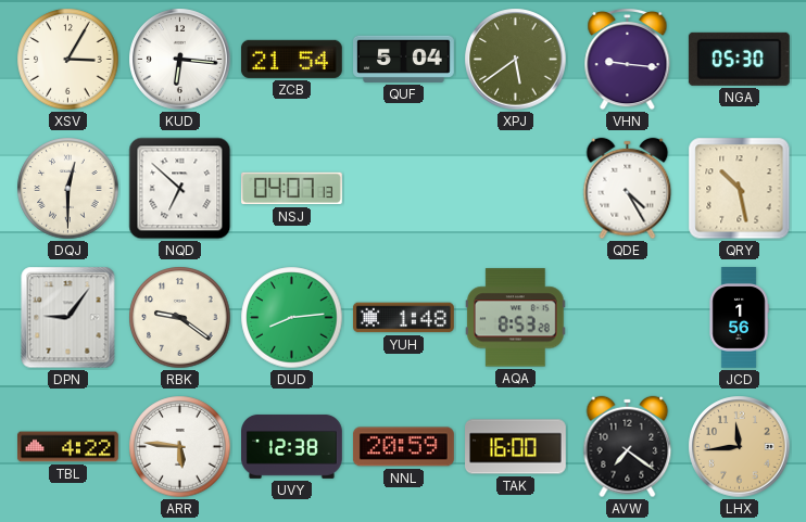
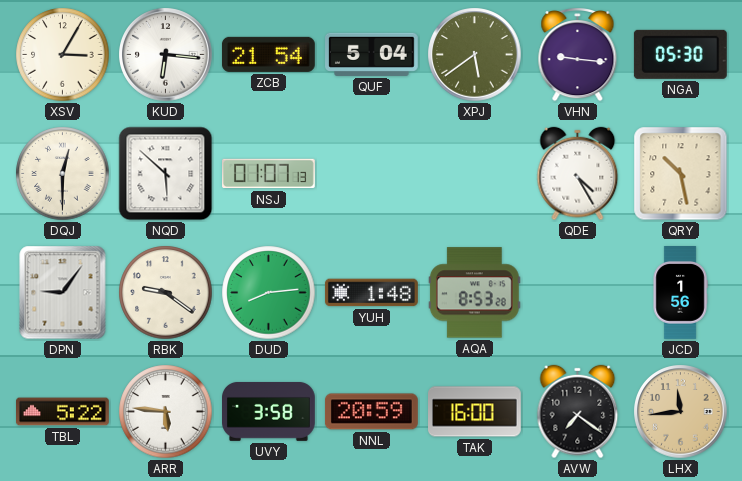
NQD: 6:52 -> 5:52 (166, 174)
NSJ: 04:07 -> 01:07 (269, 174)
TBL: 4:22 -> 5:22 (63, 412)
UVY: 12:38 -> 3:58 (269, 411)
